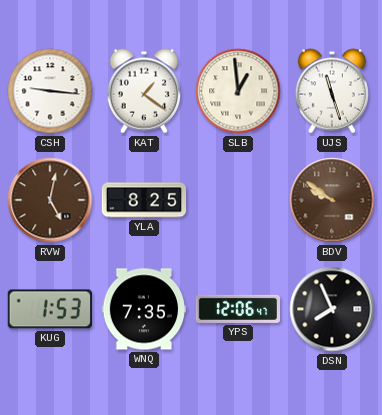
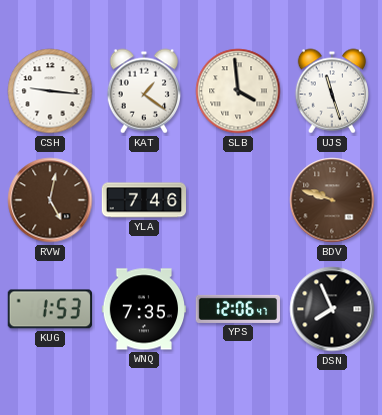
SLB: 12:59 -> 3:59 (238, 91)
YLA: 8:25 -> 7:46 (144, 200)
BDV: 9:51 -> 9:48 (332, 200)
